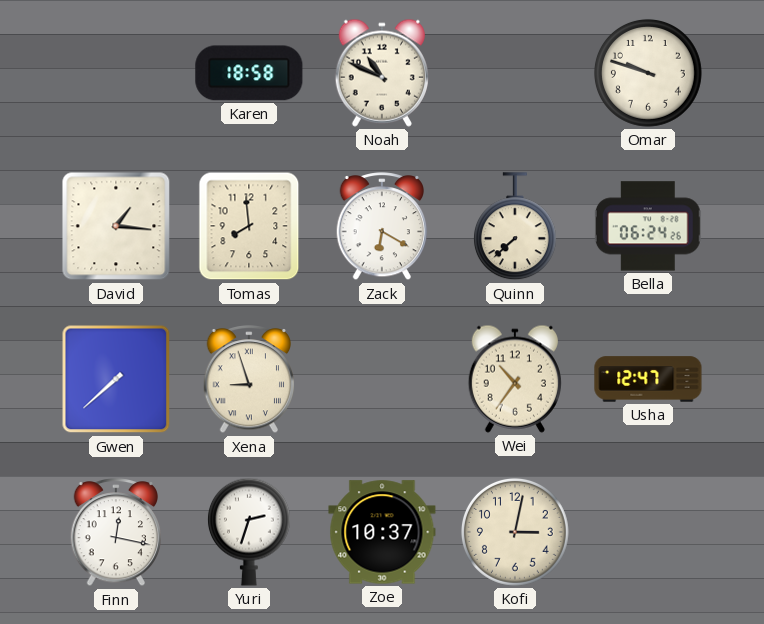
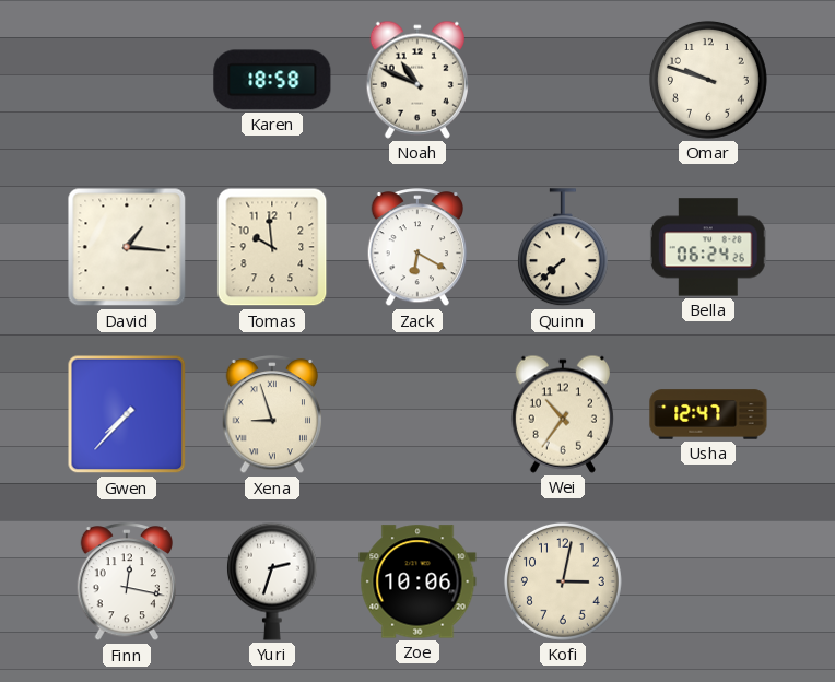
Tomas: 7:59 -> 9:59 (272, 247)
Gwen: 7:38 -> 7:37 (127, 414)
Zoe: 10:37 -> 10:06 (417, 581)
